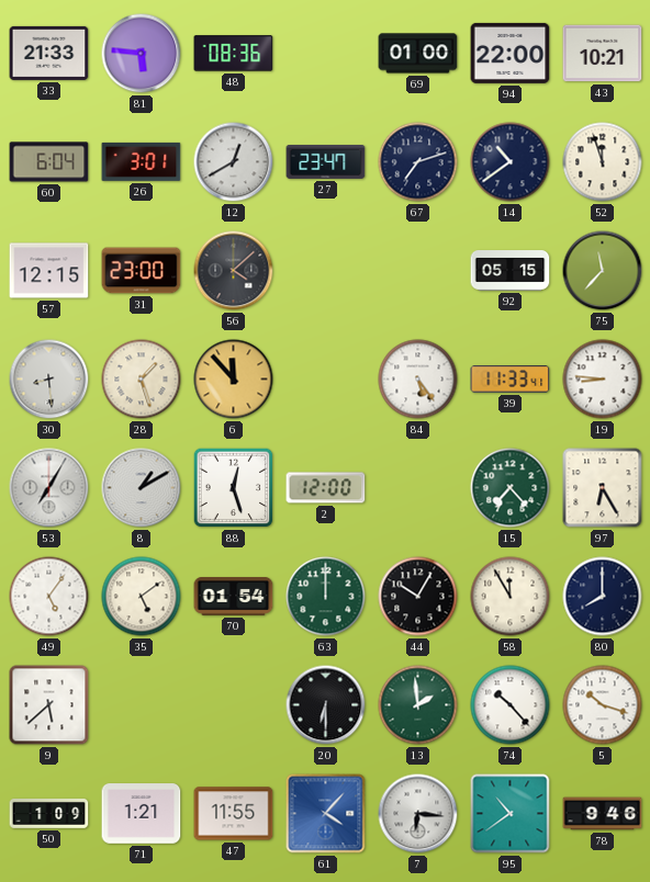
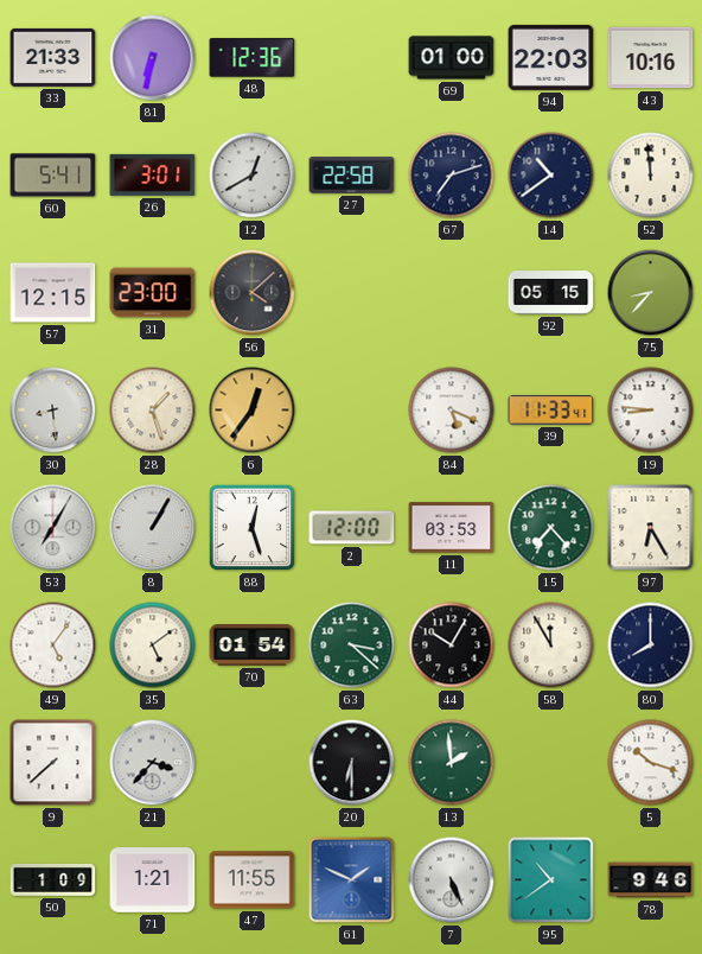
81: 5:46 -> 6:32 (153, 58)
48: 08:36 -> 12:36 (253, 58)
94: 22:00 -> 22:03 (551, 57)
43: 10:21 -> 10:16 (651, 58)
60: 6:04 -> 5:41 (53, 176)
27: 23:47 -> 22:58 (352, 176)
52: 11:57 -> 11:59 (651, 176)
75: 11:37 -> 8:37 (651, 293)
6: 11:53 -> 12:36 (253, 411)
84: 5:24 -> 5:19 (452, 411)
8: 1:10 -> 1:05 (153, 528)
11: none -> 03:53 (452, 528)
63: 12:00 -> 3:22 (352, 645)
9: 5:38 -> 7:38 (53, 763)
21: none -> 3:37 (153, 763)
74: 10:23 -> none (511, 705)
61: 4:07 -> 1:49 (352, 880)
7: 6:16 -> 5:26 (452, 880)
